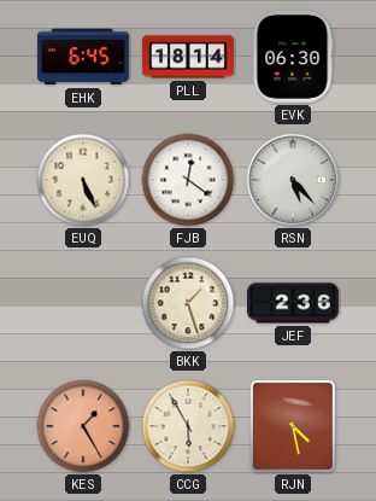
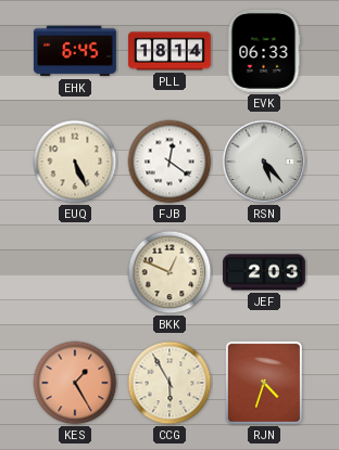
EVK: 06:30 -> 06:33 (264, 51)
BKK: 1:27 -> 12:49 (169, 272)
JEF: 2:36 -> 2:03 (265, 272)
RJN: 4:28 -> 4:33 (264, 383)
